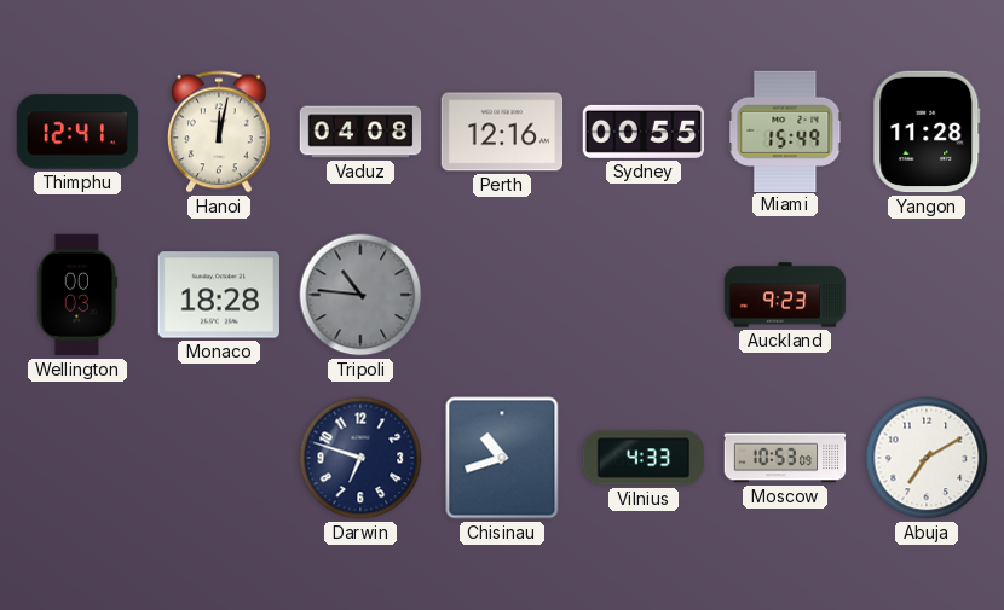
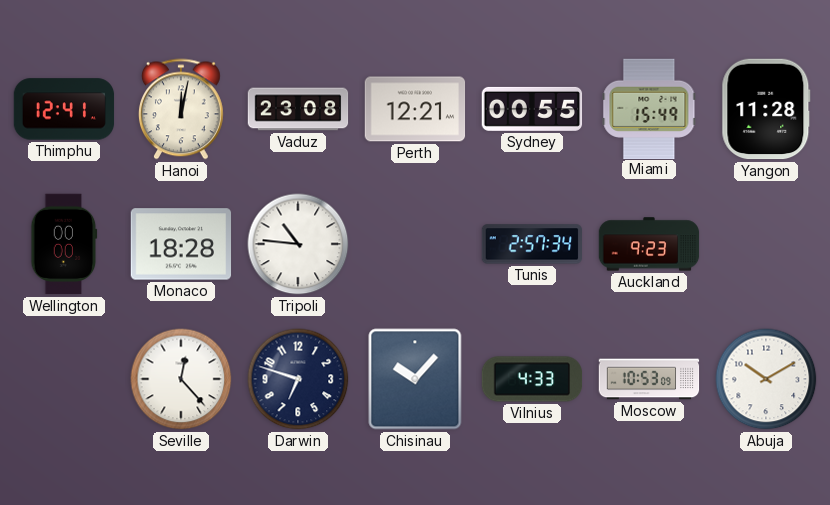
Vaduz: 04:08 -> 23:08 (298, 109)
Perth: 12:16 -> 12:21 (415, 109)
Wellington: 00:03 -> 00:00 (64, 244)
Tripoli dial: grey -> white (298, 244)
Tunis: none -> 2:57 (532, 244)
Seville: none -> 12:23 (181, 379)
Chisinau: 10:42 -> 10:07 (415, 379)
Abuja: 7:10 -> 10:10 (766, 379)
